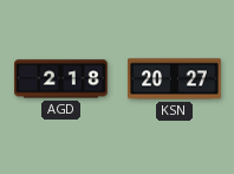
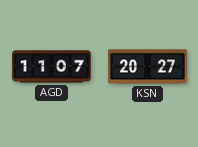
AGD: 2:18 -> 11:07 (52, 67)
